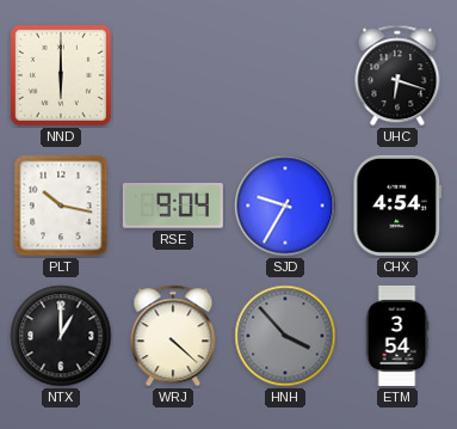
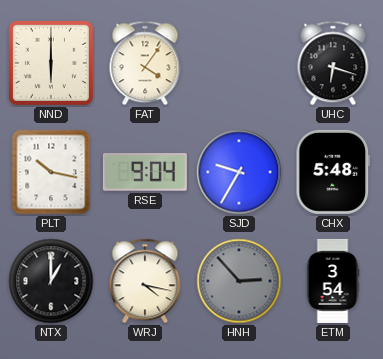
FAT: none -> 4:06 (145, 63)
CHX: 4:54 -> 5:48 (333, 172)
WRJ: 4:22 -> 4:17 (145, 281)
HNH: 3:53 -> 2:53 (239, 281)
